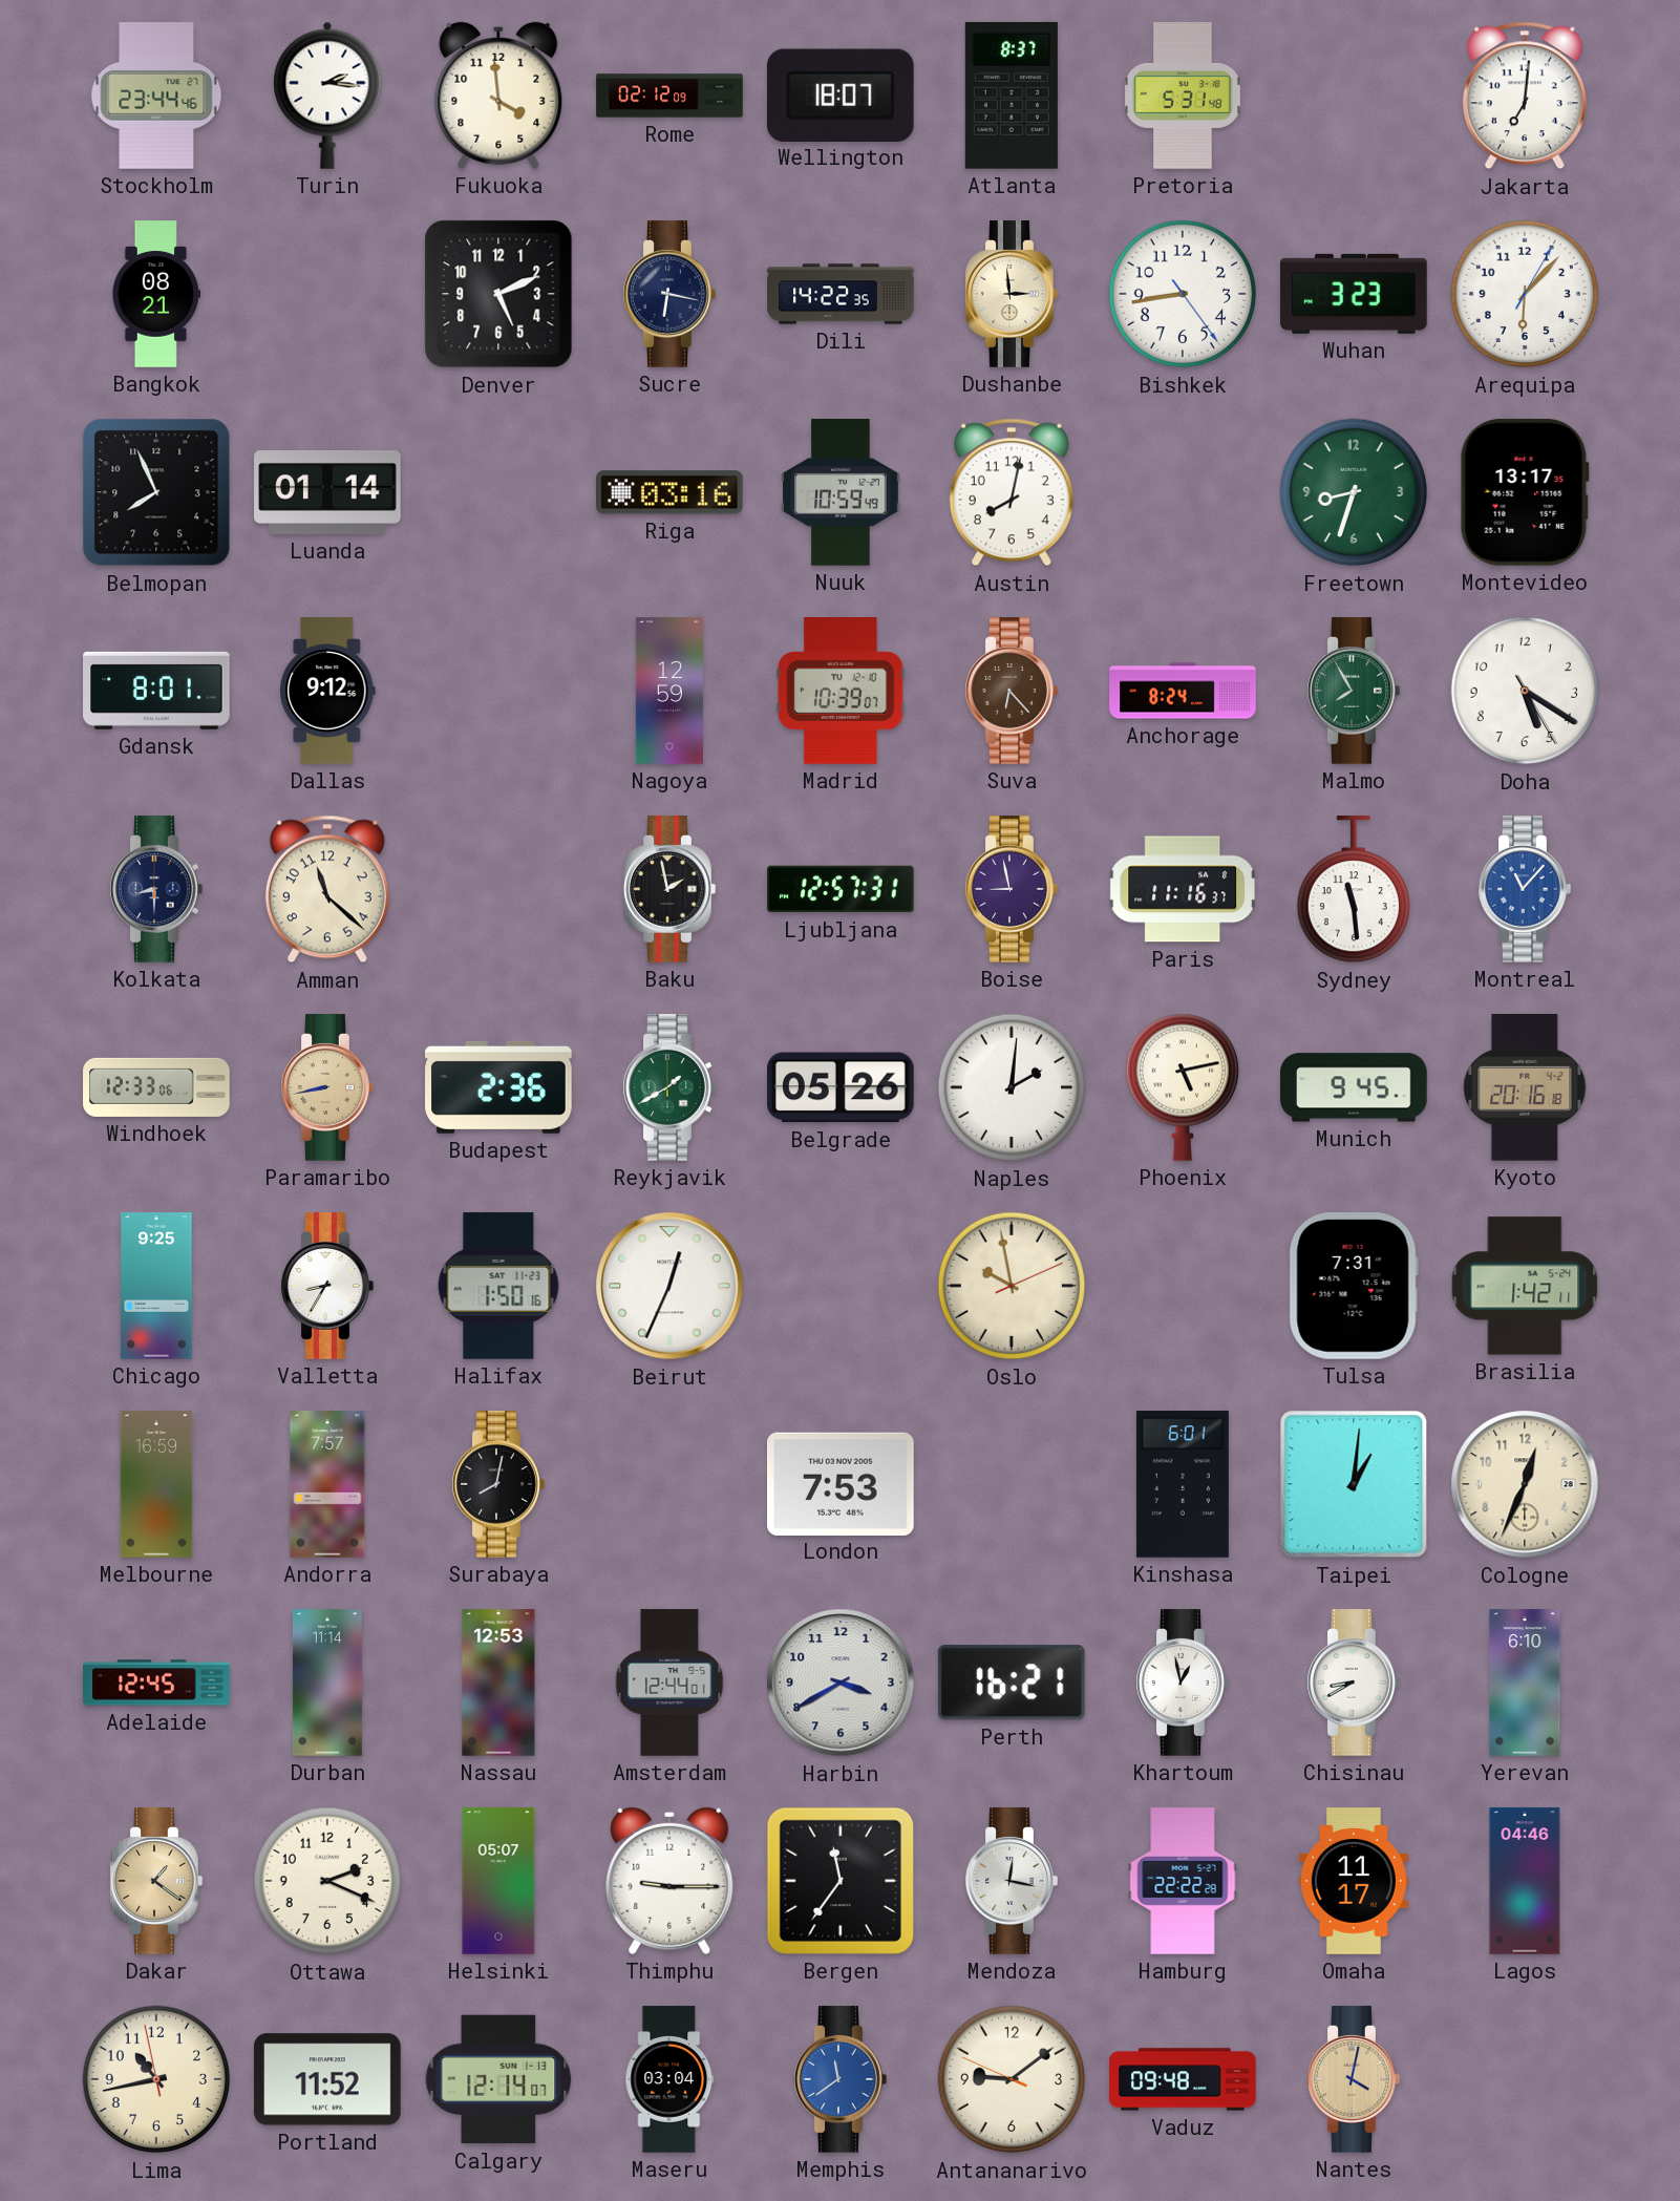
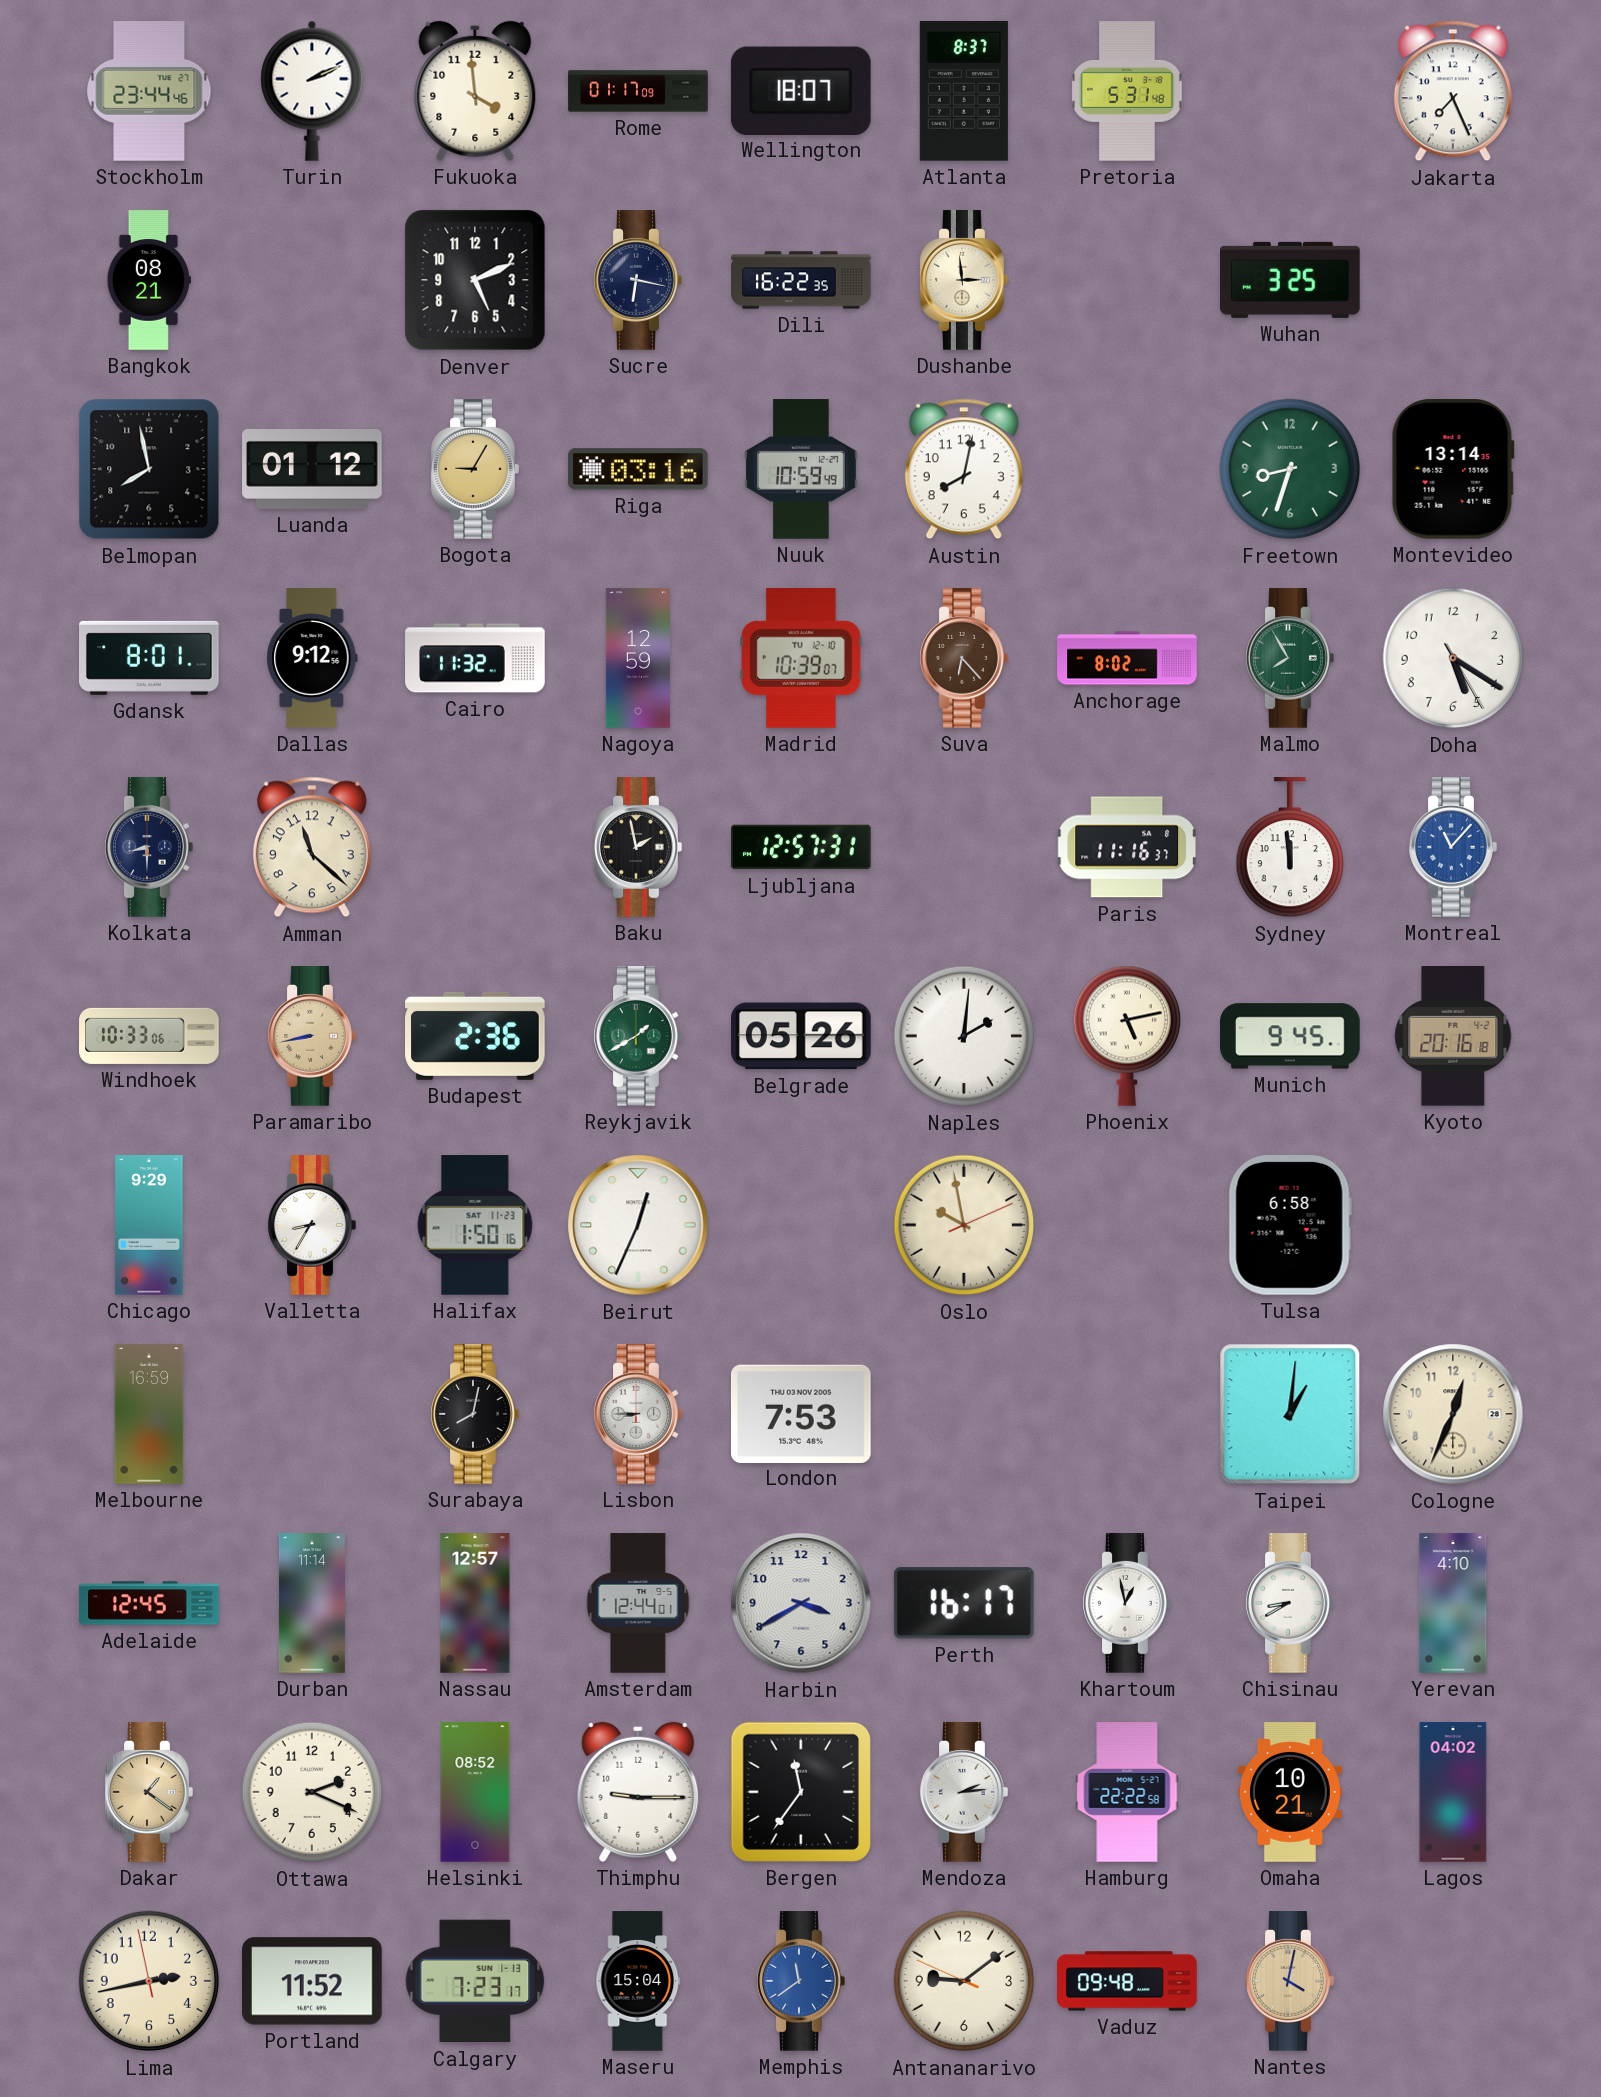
Turin: 2:16 -> 2:11 (312, 91)
Rome: 02:12 -> 01:17 (638, 91)
Jakarta: 7:01 -> 7:26 (1453, 91)
Dili: 14:22 -> 16:22 (801, 280)
Bishkek: 8:43 -> none (1183, 294)
Wuhan: 3:23 -> 3:25 (1291, 280)
Arequipa: 6:07 -> none (1525, 294)
Belmopan: 7:56 -> 7:58 (149, 469)
Luanda: 01:14 -> 01:12 (312, 470)
Bogota: none -> 9:05 (475, 469)
Montevideo: 13:17 -> 13:14 (1453, 469)
Cairo: none -> 11:32 (475, 658)
Anchorage: 8:24 -> 8:02 (1127, 658)
Boise: 8:58 -> none (1012, 889)
Sydney: 11:29 -> 11:59 (1289, 848)
Windhoek: 12:33 -> 10:33 (149, 1036)
Chicago: 9:25 -> 9:29 (149, 1225)
Tulsa: 7:31 -> 6:58 (1290, 1226)
Brasilia: 1:42 -> none (1525, 1286)
Andorra: 7:57 -> none (327, 1484)
Lisbon: none -> 8:45 (638, 1414)
Kinshasa: 6:01 -> none (1183, 1484)
Nassau: 12:53 -> 12:57 (475, 1603)
Perth: 16:21 -> 16:17 (964, 1603)
Yerevan: 6:10 -> 4:10 (1453, 1603)
Helsinki: 05:07 -> 08:52 (475, 1792)
Mendoza: 12:17 -> 2:14 (964, 1792)
Hamburg: 22:22:28 -> 22:22:58 (1127, 1792)
Omaha: 11:17 -> 10:21 (1290, 1792)
Lagos: 04:46 -> 04:02 (1453, 1792)
Lima: 10:42 -> 2:42 (149, 1981)
Calgary: 12:14 -> 7:23 (475, 1981)
Maseru: 03:04 -> 15:04 (638, 1981)
